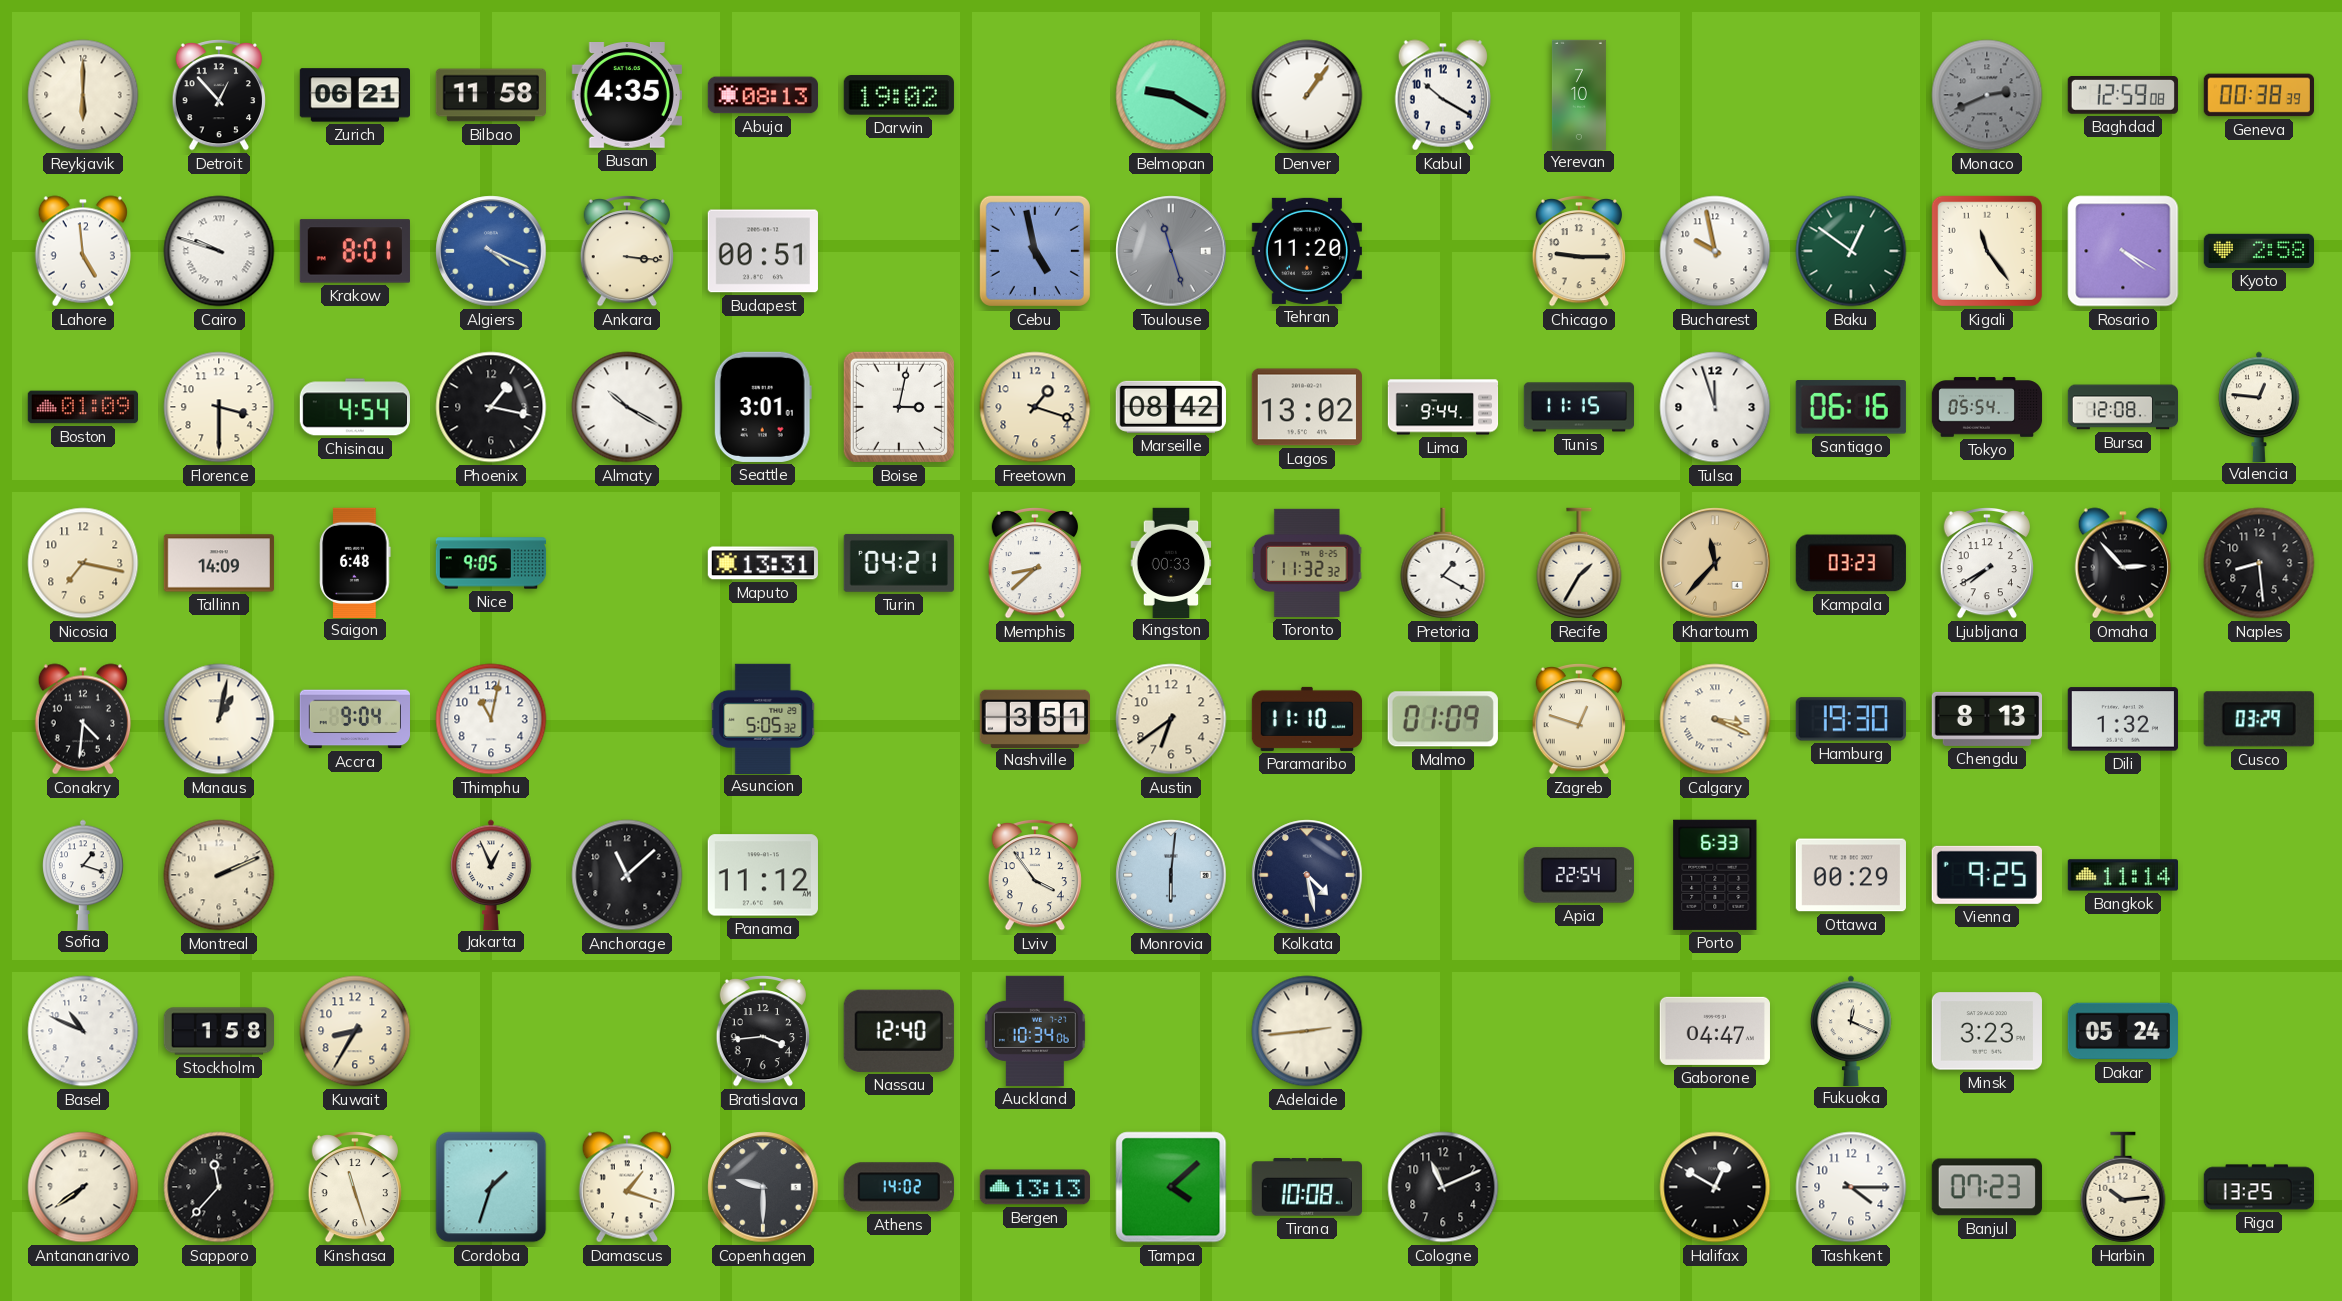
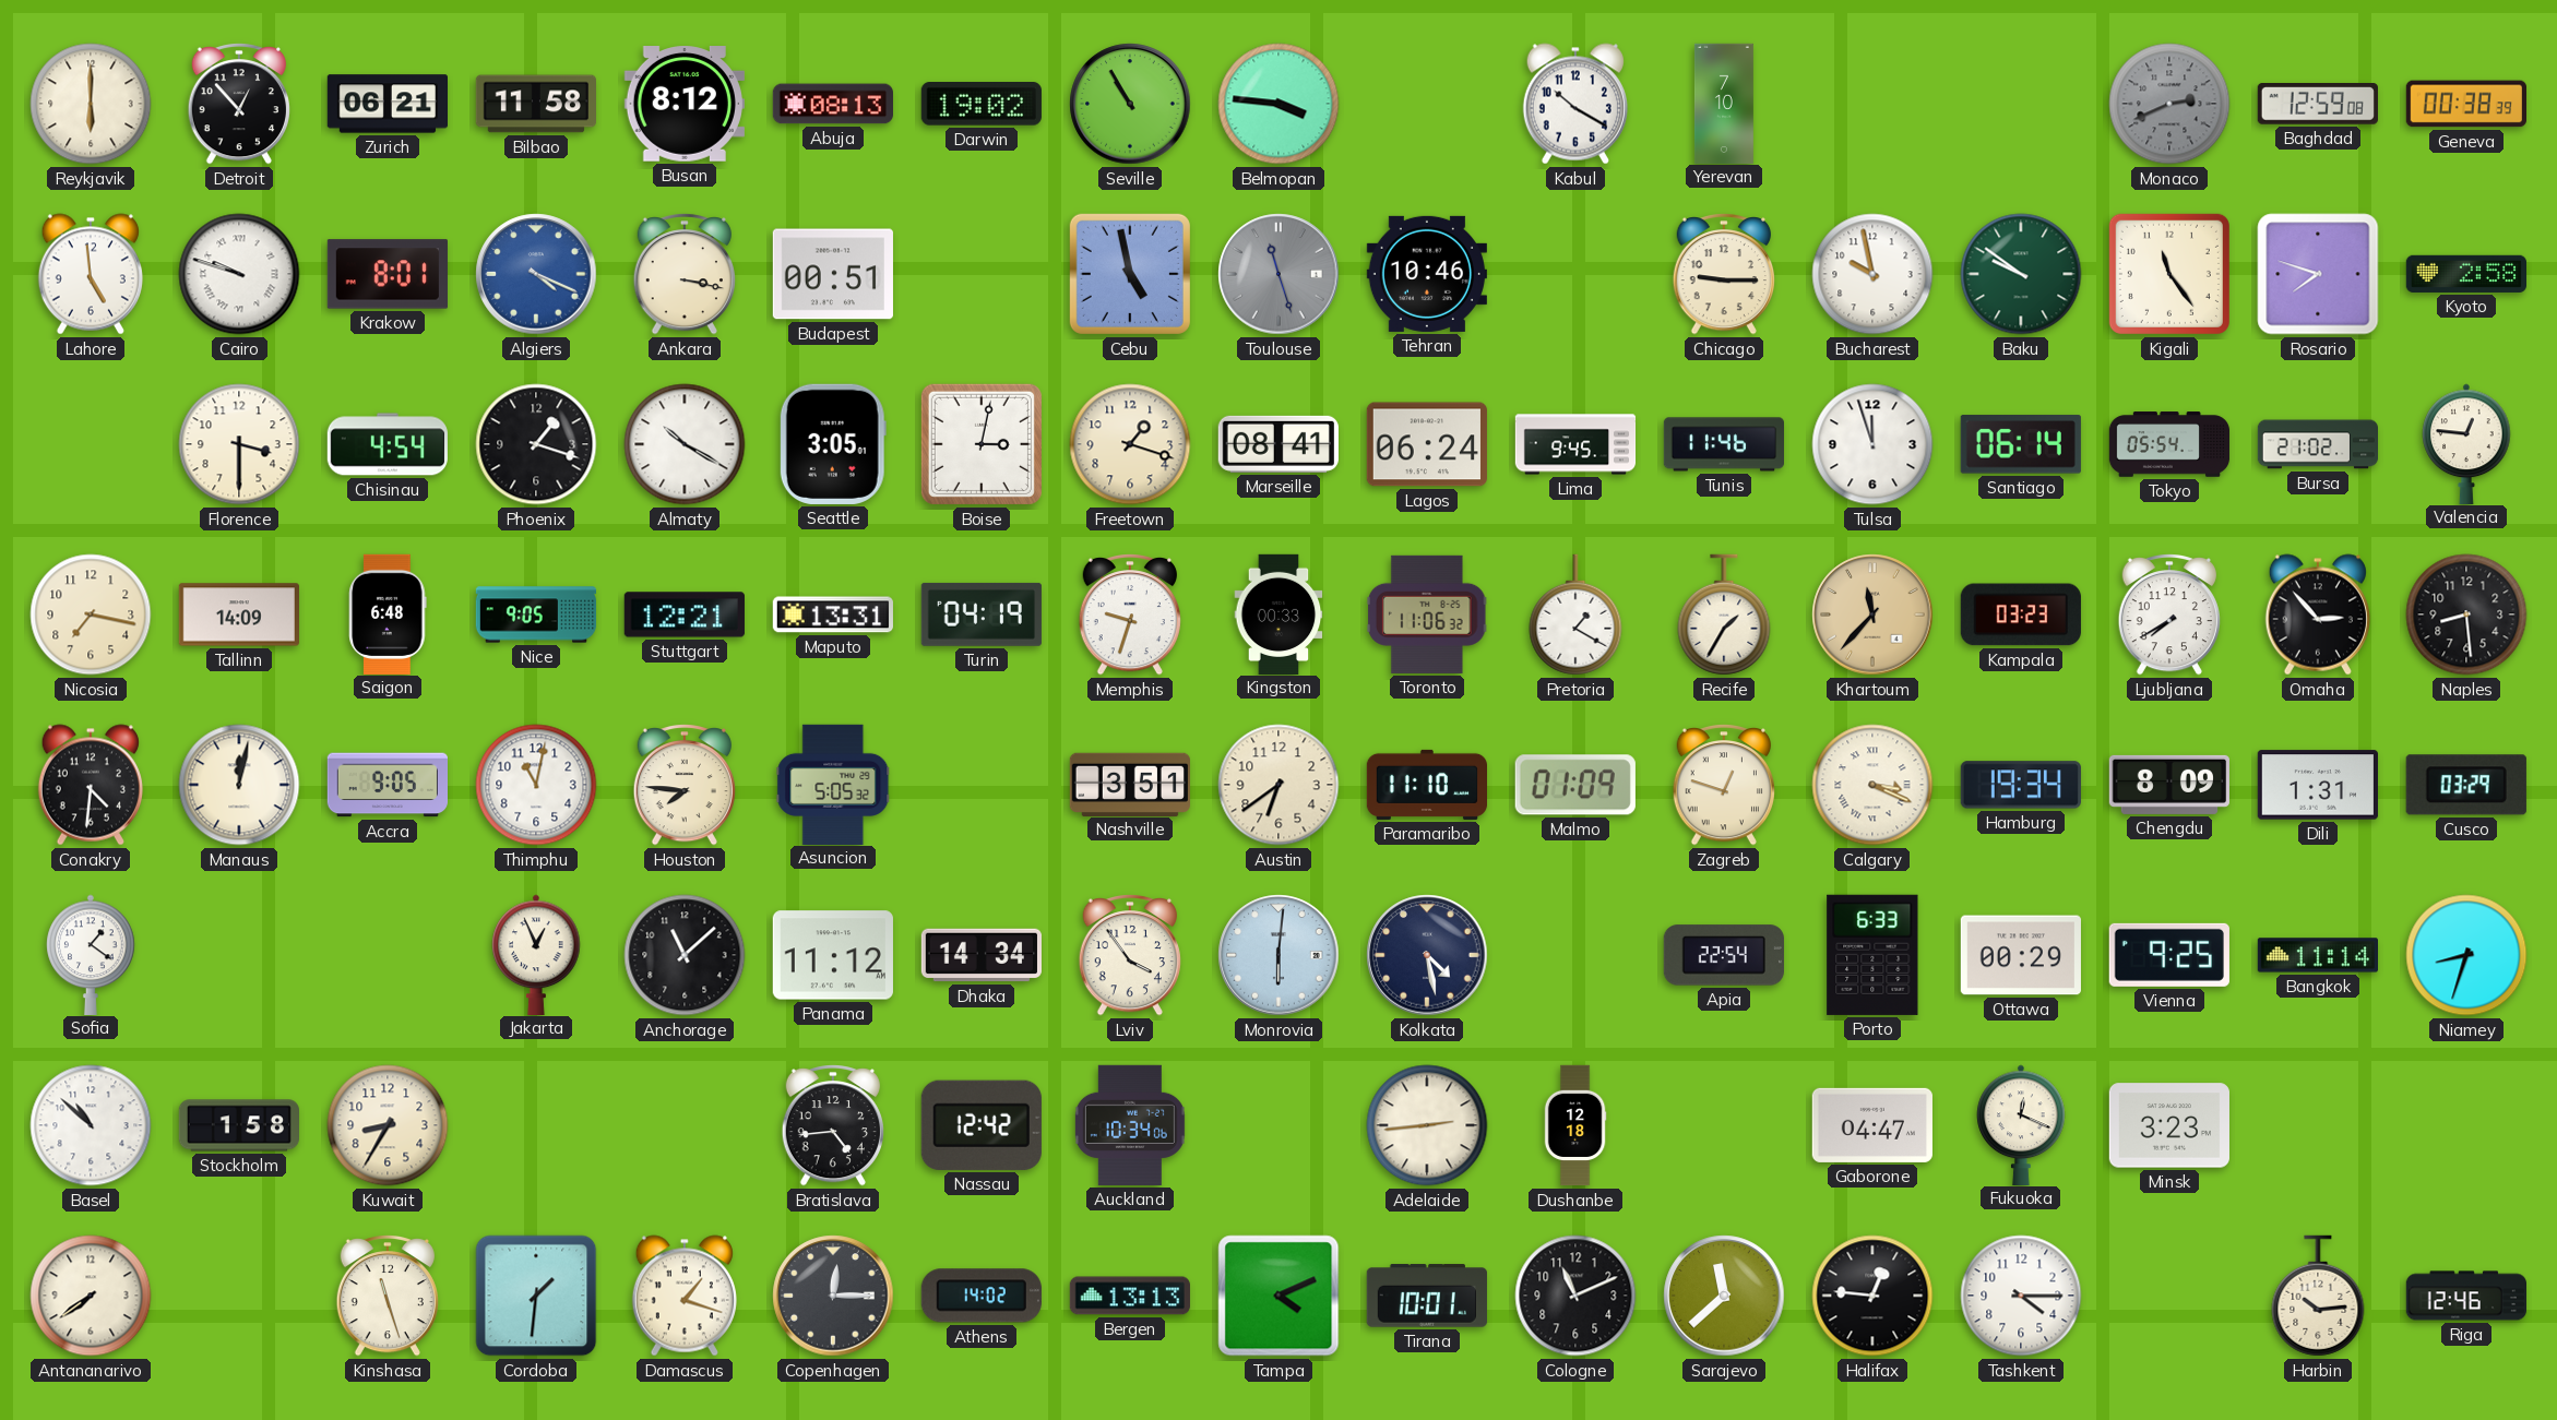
Busan: 4:35 -> 8:12 (685, 105)
Seville: none -> 10:55 (1130, 104)
Belmopan: 9:20 -> 3:46 (1278, 104)
Denver: 1:06 -> none (1307, 95)
Ankara: 3:16 -> 3:17 (683, 274)
Tehran: 11:20 -> 10:46 (1427, 274)
Baku: 12:51 -> 9:51 (2021, 274)
Rosario: 4:20 -> 7:48 (2318, 274)
Boston: 01:09 -> none (82, 407)
Phoenix: 1:17 -> 1:18 (536, 444)
Seattle: 3:01 -> 3:05 (833, 444)
Marseille: 08:42 -> 08:41 (1278, 444)
Lagos: 13:02 -> 06:24 (1427, 444)
Lima: 9:44 -> 9:45 (1575, 444)
Tunis: 11:15 -> 11:46 (1723, 444)
Santiago: 06:16 -> 06:14 (2021, 444)
Bursa: 12:08 -> 21:02 (2317, 444)
Stuttgart: none -> 12:21 (685, 614)
Turin: 04:21 -> 04:19 (982, 614)
Memphis: 8:38 -> 9:33 (1129, 614)
Toronto: 11:32 -> 11:06 (1427, 614)
Manaus: 1:02 -> 12:02 (239, 785)
Accra: 9:04 -> 9:05 (386, 785)
Houston: none -> 7:46 (683, 785)
Hamburg: 19:30 -> 19:34 (2021, 785)
Chengdu: 8:13 -> 8:09 (2168, 785)
Dili: 1:32 -> 1:31 (2318, 785)
Sofia: 1:18 -> 1:21 (91, 954)
Montreal: 2:11 -> none (219, 875)
Dhaka: none -> 14:34 (980, 955)
Niamey: none -> 8:33 (2466, 955)
Basel: 10:49 -> 10:52 (91, 1125)
Bratislava: 3:44 -> 4:44 (832, 1125)
Nassau: 12:40 -> 12:42 (982, 1125)
Dushanbe: none -> 12:18 (1575, 1125)
Dakar: 05:24 -> none (2123, 1031)
Sapporo: 11:37 -> none (219, 1187)
Cordoba: 1:33 -> 1:31 (536, 1296)
Copenhagen: 9:30 -> 12:15 (833, 1296)
Tampa: 4:08 -> 4:11 (1278, 1296)
Tirana: 10:08 -> 10:01 (1427, 1296)
Sarajevo: none -> 11:38 (1724, 1296)
Halifax: 12:50 -> 12:46 (1872, 1296)
Banjul: 07:23 -> none (1987, 1187)
Riga: 13:25 -> 12:46 (2465, 1296)
